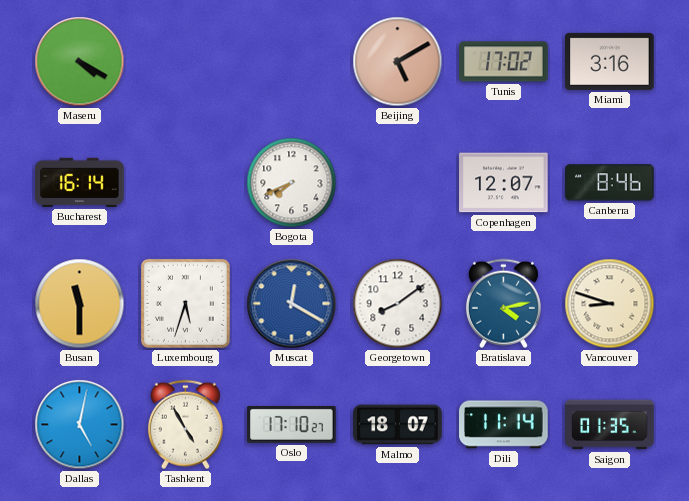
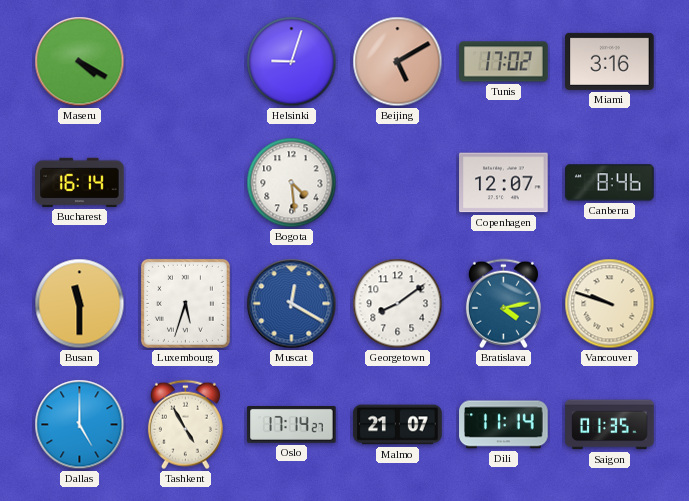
Helsinki: none -> 9:03 (292, 62)
Bogota: 7:41 -> 4:29 (292, 183)
Vancouver: 8:48 -> 9:48 (610, 304)
Dallas: 5:02 -> 5:00 (80, 425)
Oslo: 17:10 -> 17:14 (292, 425)
Malmo: 18:07 -> 21:07 (398, 425)
